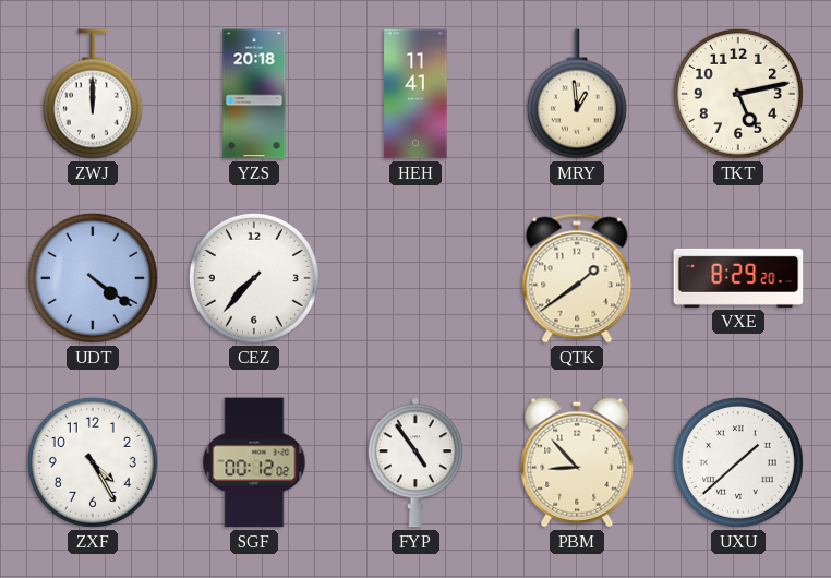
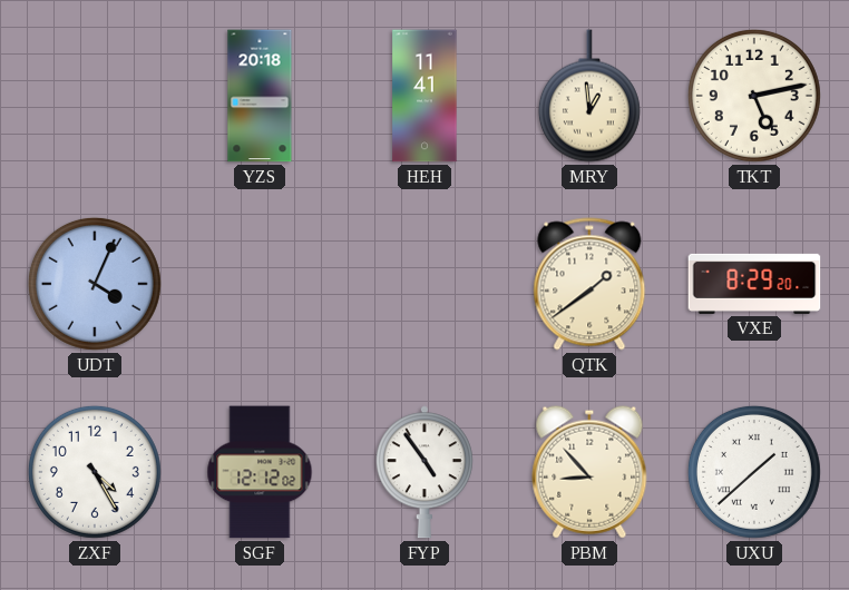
ZWJ: 12:00 -> none (93, 94)
UDT: 4:21 -> 4:04 (95, 284)
CEZ: 7:37 -> none (254, 278)
SGF: 00:12 -> 12:12 (260, 472)
